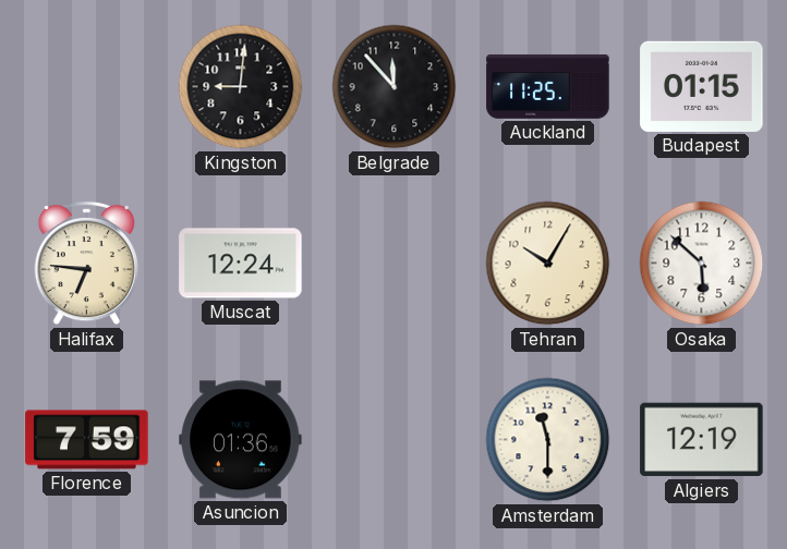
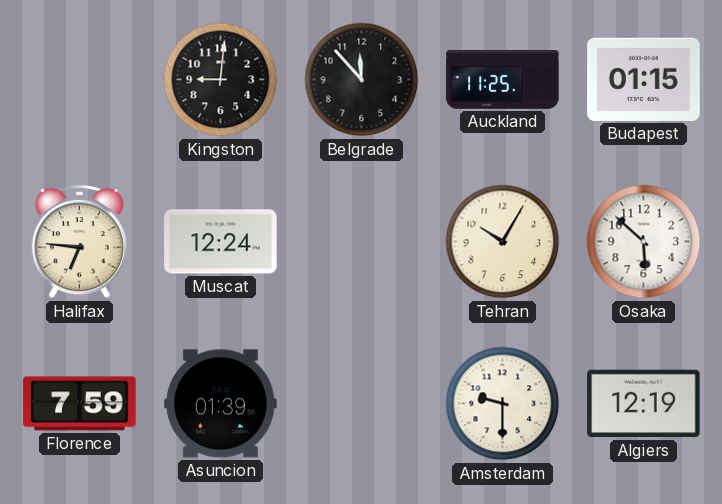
Asuncion: 01:36 -> 01:39 (221, 404)
Amsterdam: 11:30 -> 9:30 (503, 404)
